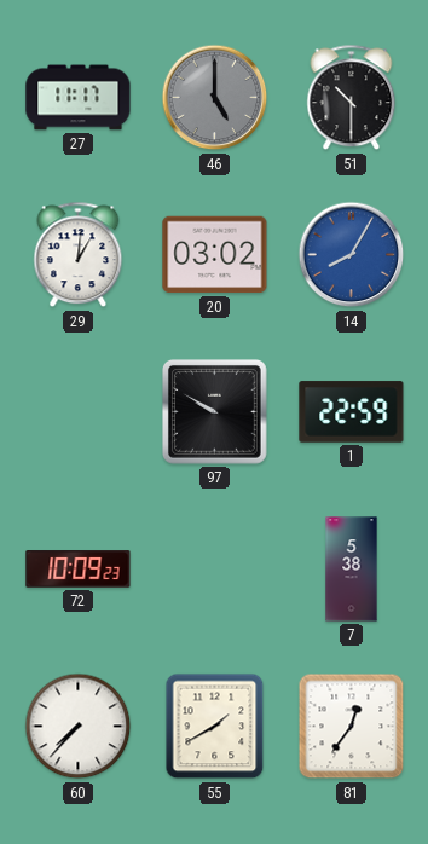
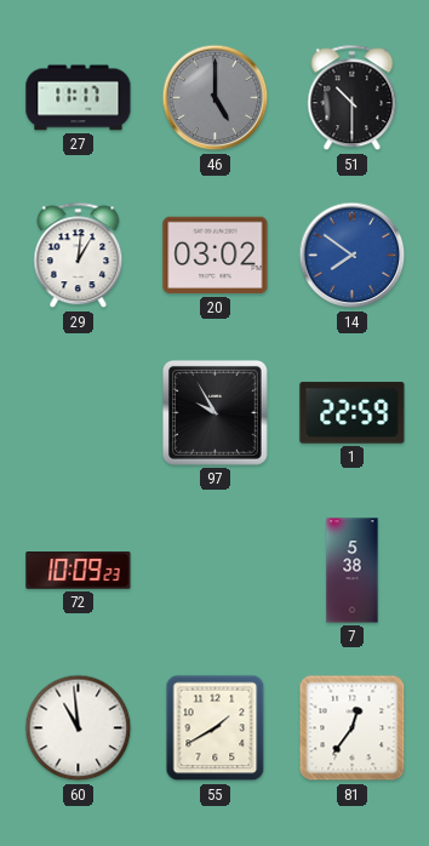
14: 8:05 -> 7:51 (353, 256)
97: 9:50 -> 9:55 (216, 413)
60: 7:37 -> 10:59 (79, 728)
